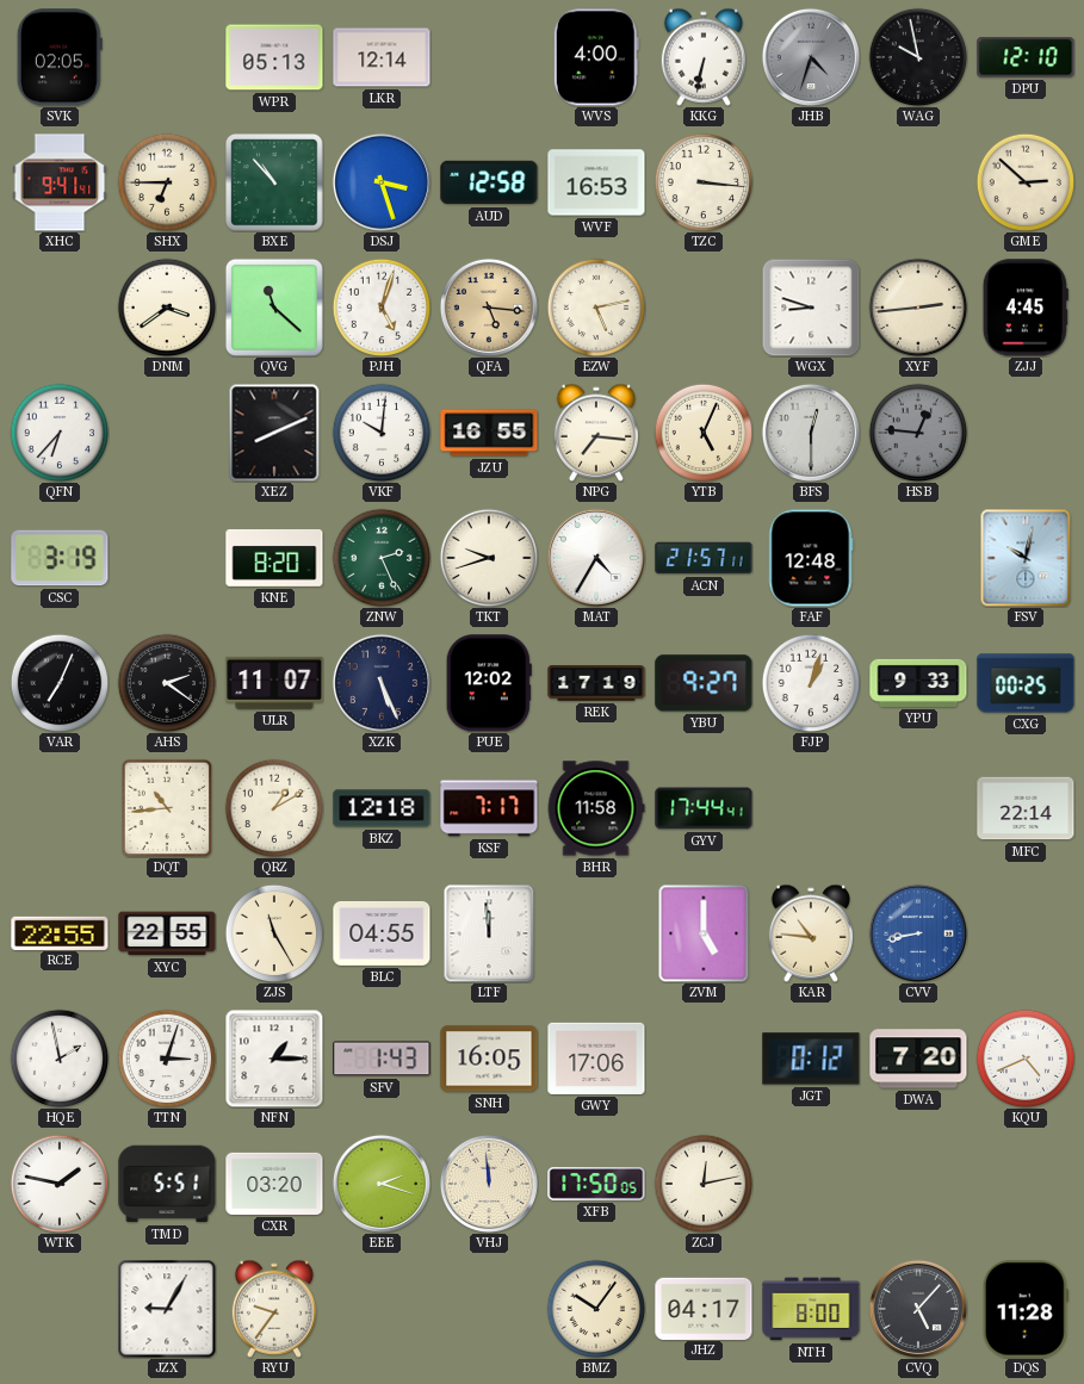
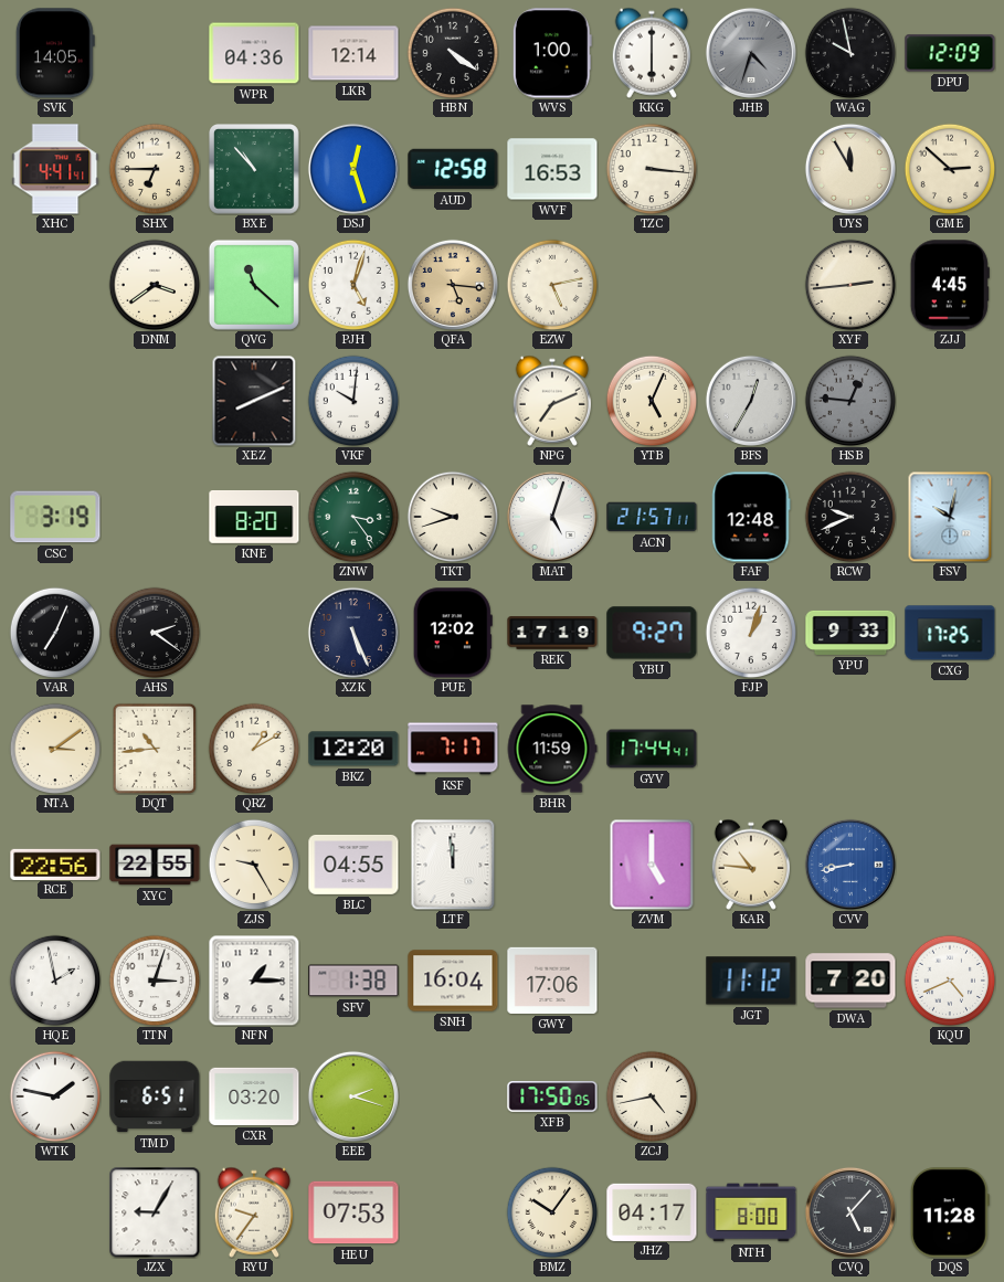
SVK: 02:05 -> 14:05 (55, 53)
WPR: 05:13 -> 04:36 (254, 53)
HBN: none -> 4:21 (453, 53)
WVS: 4:00 -> 1:00 (552, 53)
KKG: 6:32 -> 6:00 (651, 53)
DPU: 12:10 -> 12:09 (950, 53)
XHC: 9:41 -> 4:41 (55, 169)
DSJ: 3:27 -> 12:27 (353, 169)
UYS: none -> 11:55 (850, 169)
WGX: 8:48 -> none (811, 308)
QFN: 6:37 -> none (60, 433)
JZU: 16:55 -> none (489, 433)
NPG: 7:16 -> 7:11 (551, 401)
BFS: 12:30 -> 12:35 (751, 401)
ZNW: 2:26 -> 3:24 (353, 517)
MAT: 4:35 -> 5:03 (552, 517)
RCW: none -> 9:41 (850, 517)
ULR: 11:07 -> none (274, 683)
CXG: 00:25 -> 17:25 (950, 633)
NTA: none -> 3:09 (55, 749)
BKZ: 12:18 -> 12:20 (353, 749)
BHR: 11:58 -> 11:59 (552, 749)
MFC: 22:14 -> none (1026, 808)
RCE: 22:55 -> 22:56 (55, 864)
ZJS: 11:25 -> 9:25 (254, 865)
SFV: 1:43 -> 1:38 (353, 981)
SNH: 16:05 -> 16:04 (453, 981)
JGT: 0:12 -> 11:12 (751, 981)
TMD: 5:51 -> 6:51 (155, 1096)
VHJ: 11:59 -> none (489, 1184)
ZCJ: 12:13 -> 4:43 (652, 1096)
HEU: none -> 07:53 (353, 1212)
